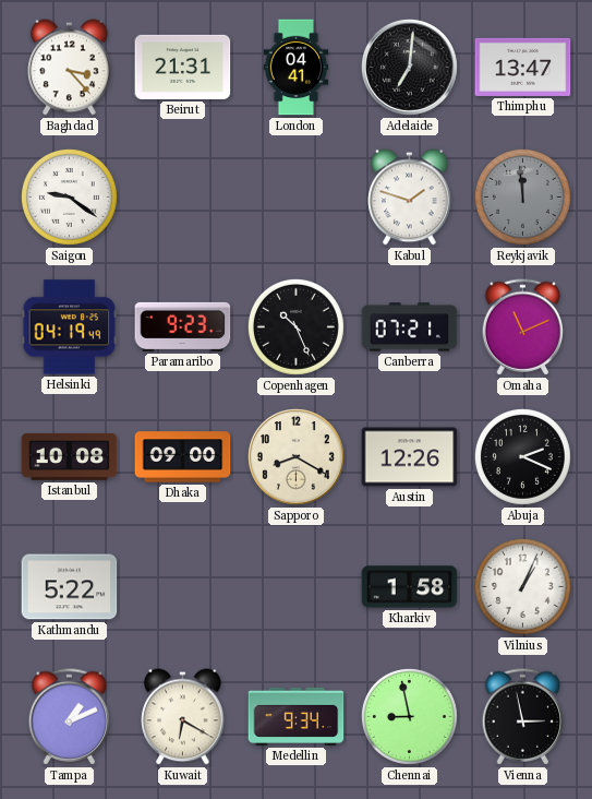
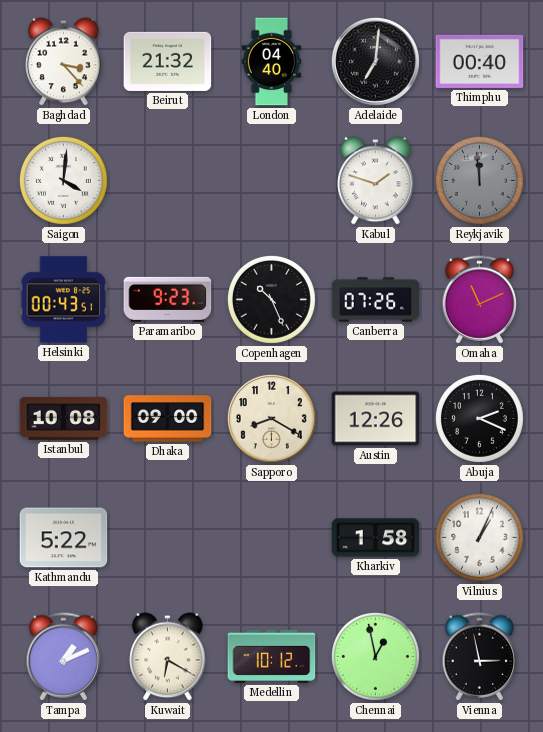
Beirut: 21:31 -> 21:32 (168, 61)
London: 04:41 -> 04:40 (272, 62)
Thimphu: 13:47 -> 00:40 (480, 61)
Saigon: 9:21 -> 4:01 (63, 180)
Helsinki: 04:19 -> 00:43 (64, 300)
Canberra: 07:21 -> 07:26 (376, 300)
Medellin: 9:34 -> 10:12 (272, 656)
Chennai: 8:58 -> 12:58 (375, 656)
